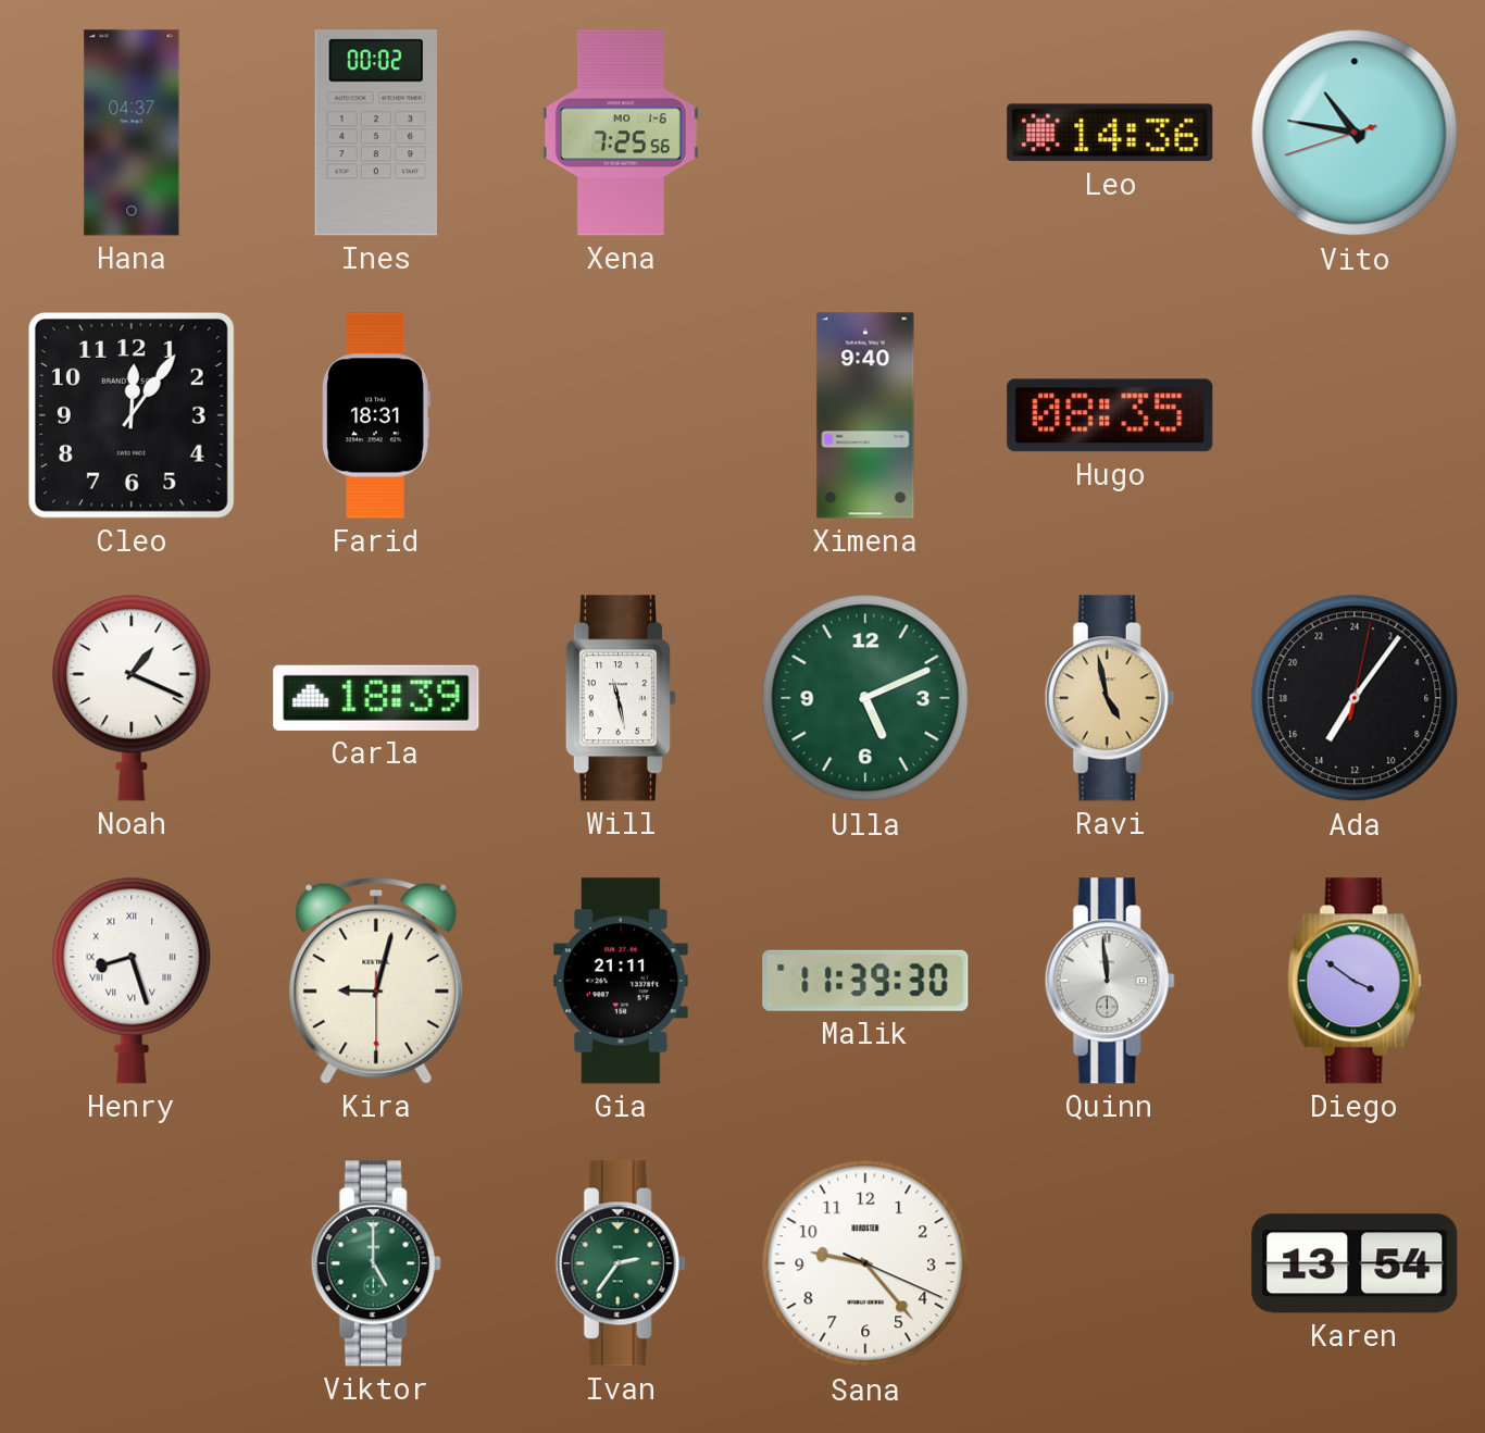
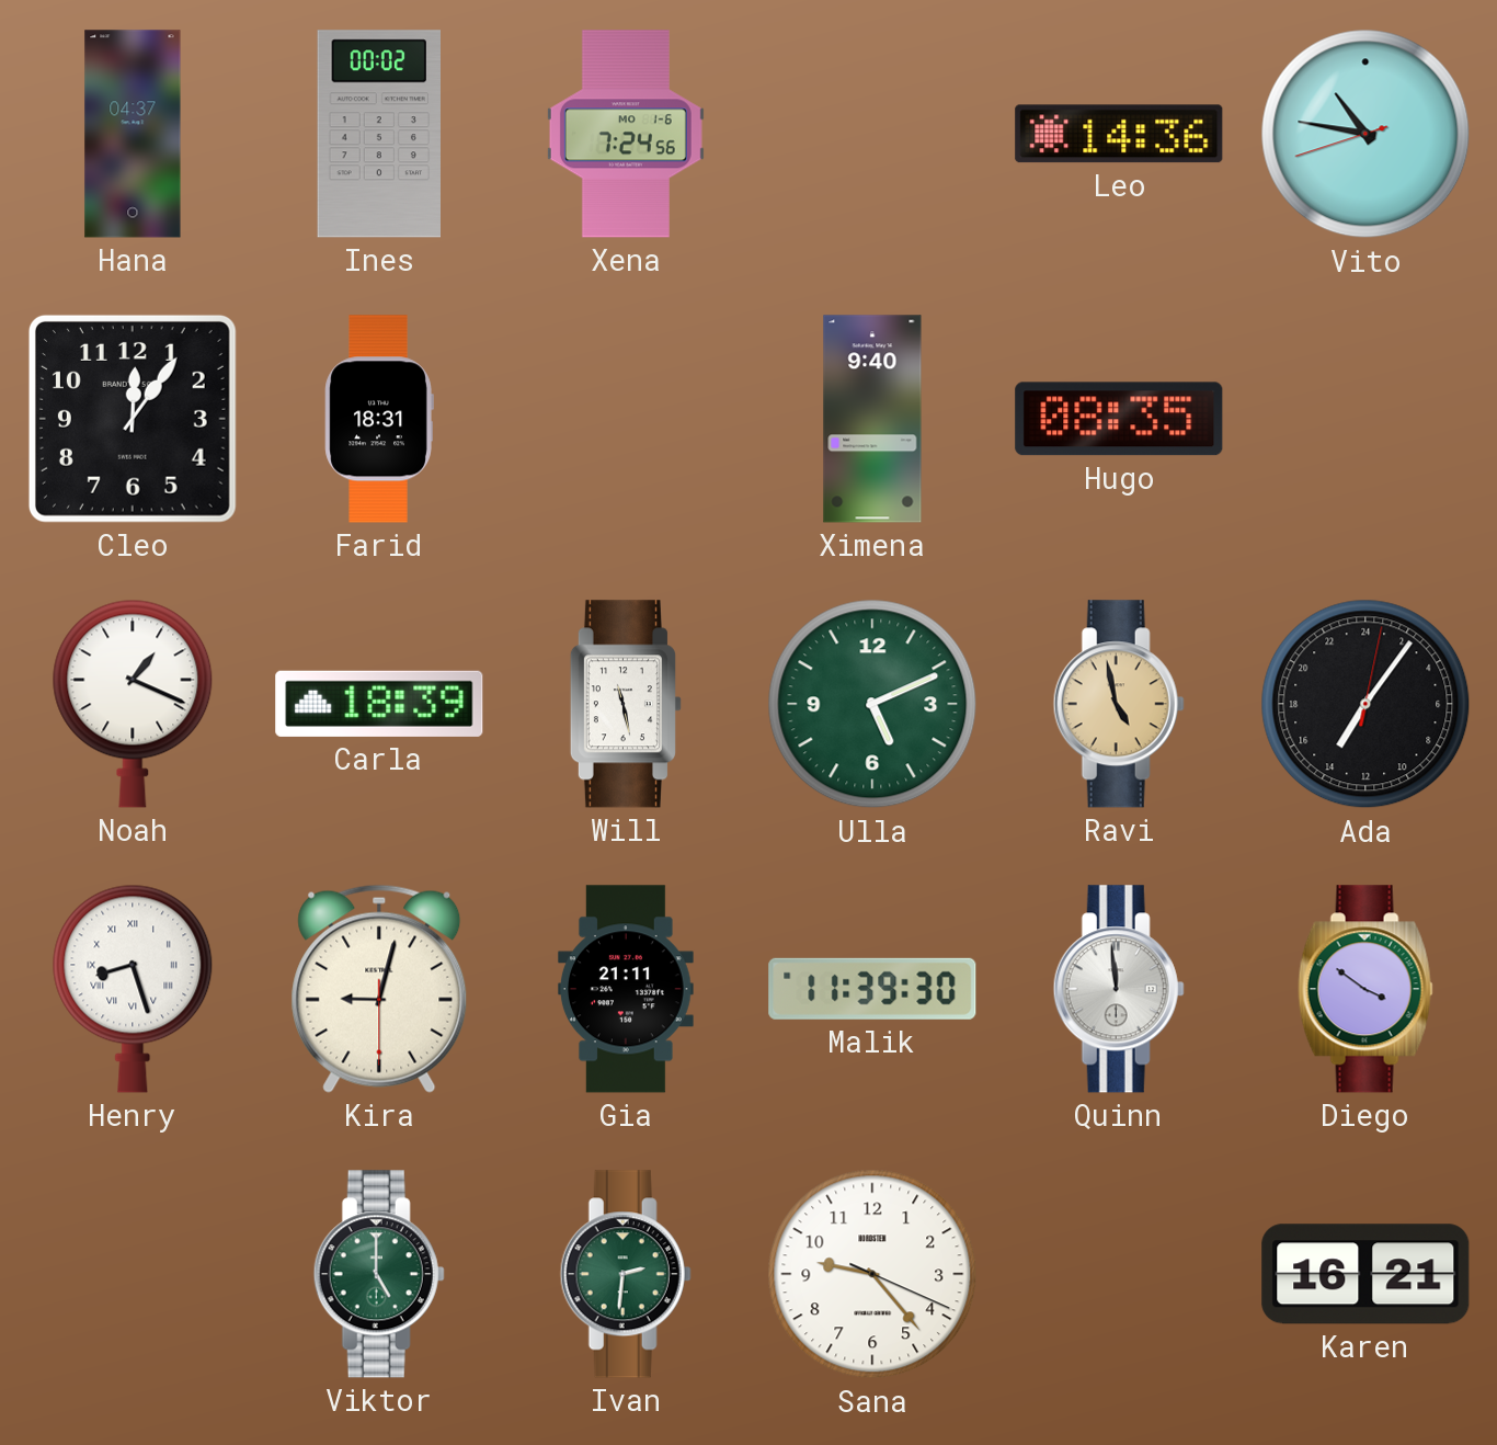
Xena: 7:25 -> 7:24 (626, 134)
Ivan: 2:36 -> 2:31 (626, 1274)
Karen: 13:54 -> 16:21 (1365, 1274)
